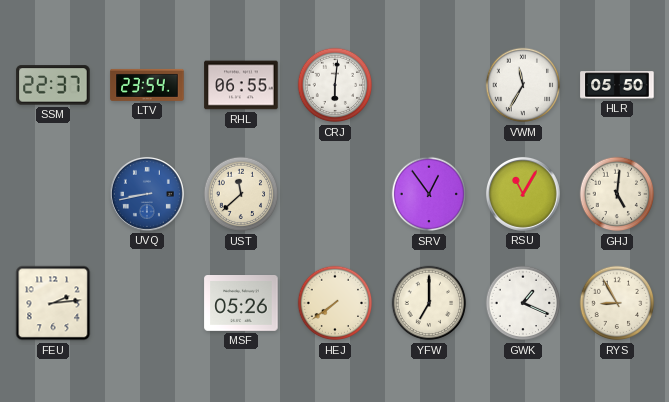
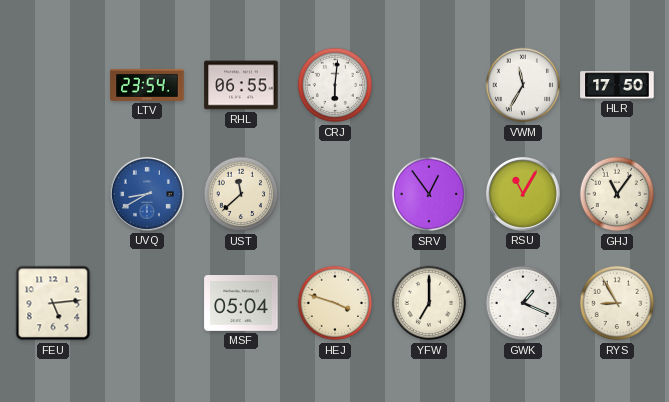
SSM: 22:37 -> none (53, 85)
HLR: 05:50 -> 17:50 (617, 85)
UVQ: 8:43 -> 8:40 (147, 194)
GHJ: 5:01 -> 11:06 (617, 194)
FEU: 2:14 -> 5:14 (53, 303)
MSF: 05:26 -> 05:04 (241, 304)
HEJ: 7:39 -> 3:48 (335, 303)
